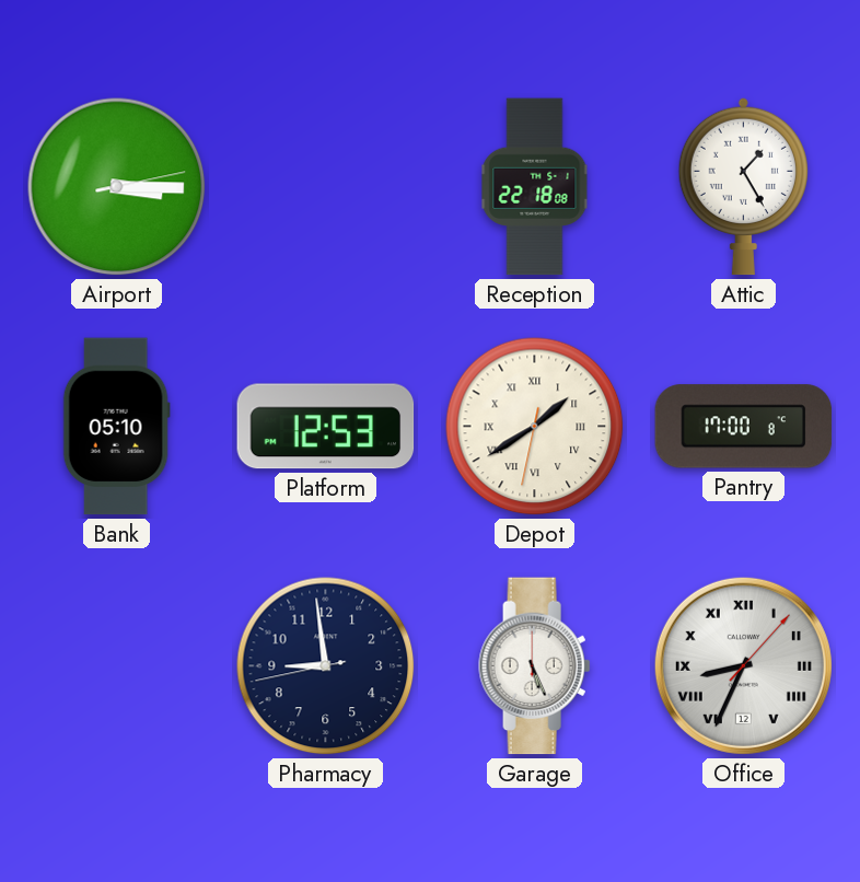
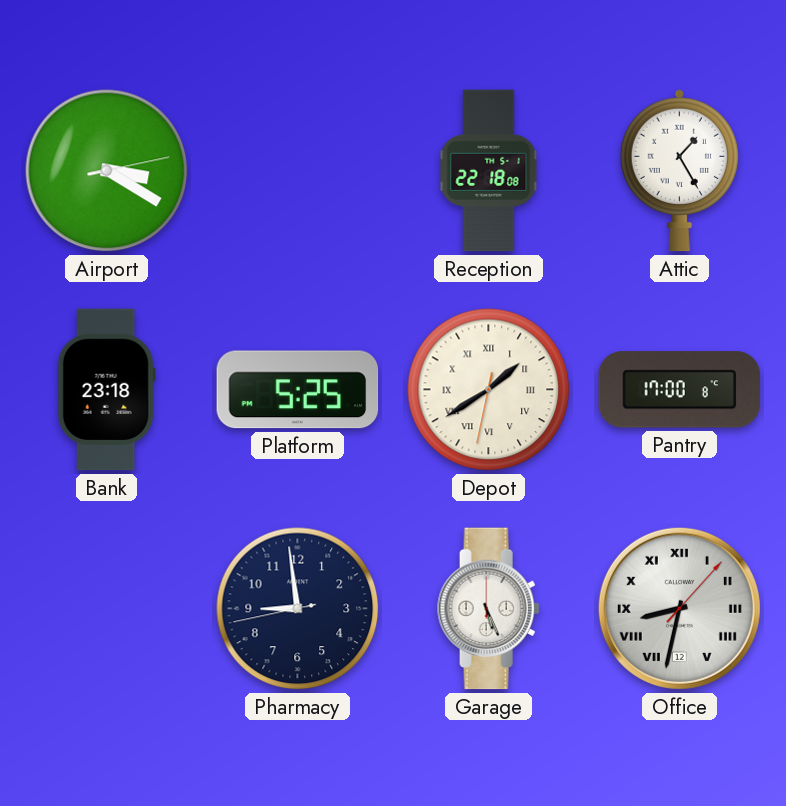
Airport: 3:15 -> 3:20 (107, 171)
Bank: 05:10 -> 23:18 (106, 390)
Platform: 12:53 -> 5:25 (298, 390)
Office: 8:34 -> 8:32 (679, 608)
